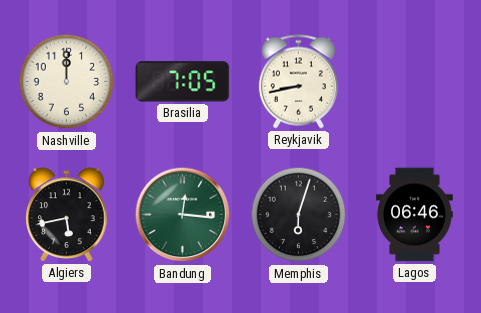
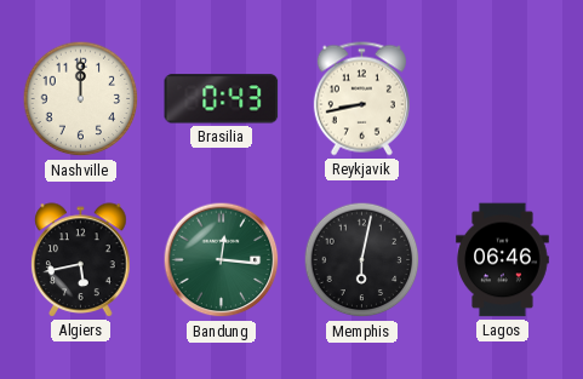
Brasilia: 7:05 -> 0:43 (222, 99)
Memphis: 6:03 -> 6:02 (362, 260)
